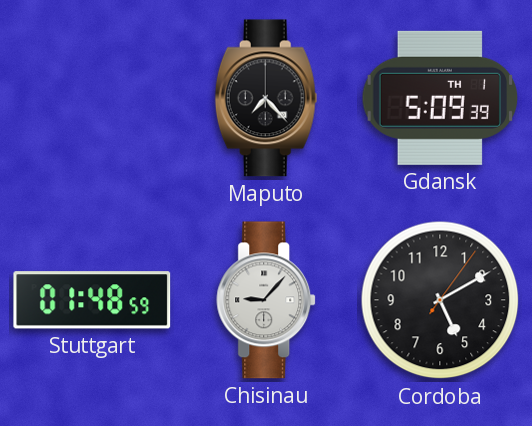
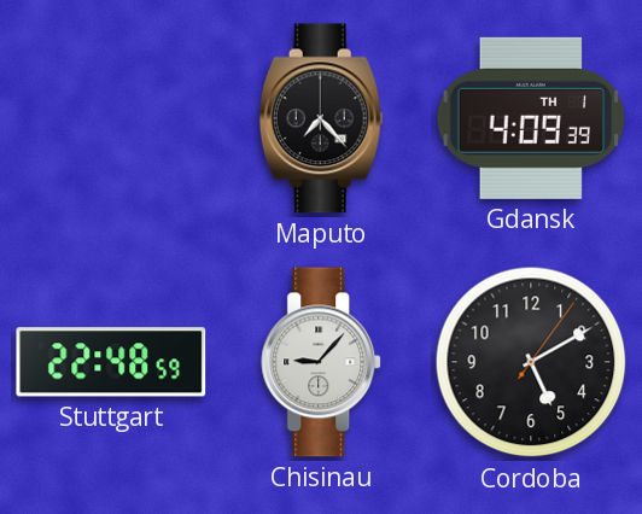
Gdansk: 5:09 -> 4:09 (531, 118)
Stuttgart: 01:48 -> 22:48 (111, 362)
